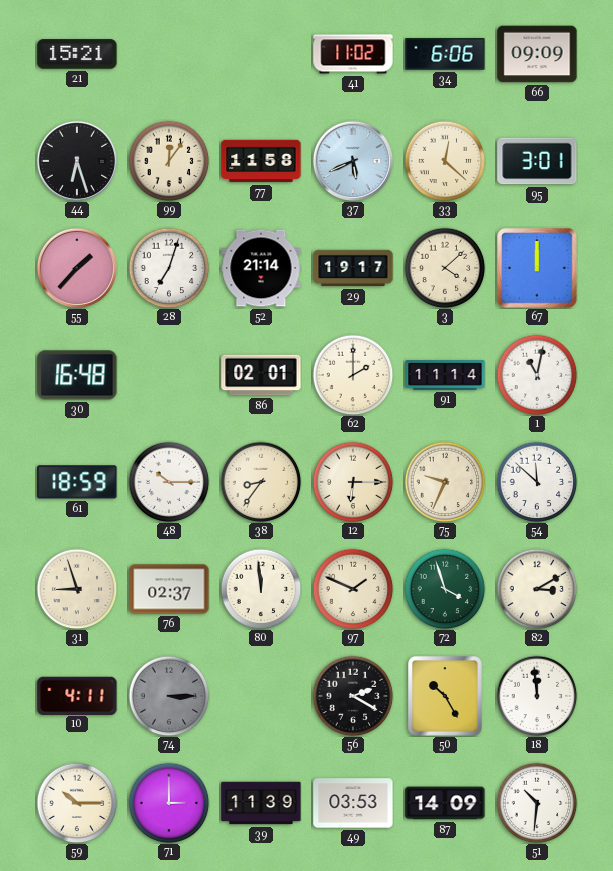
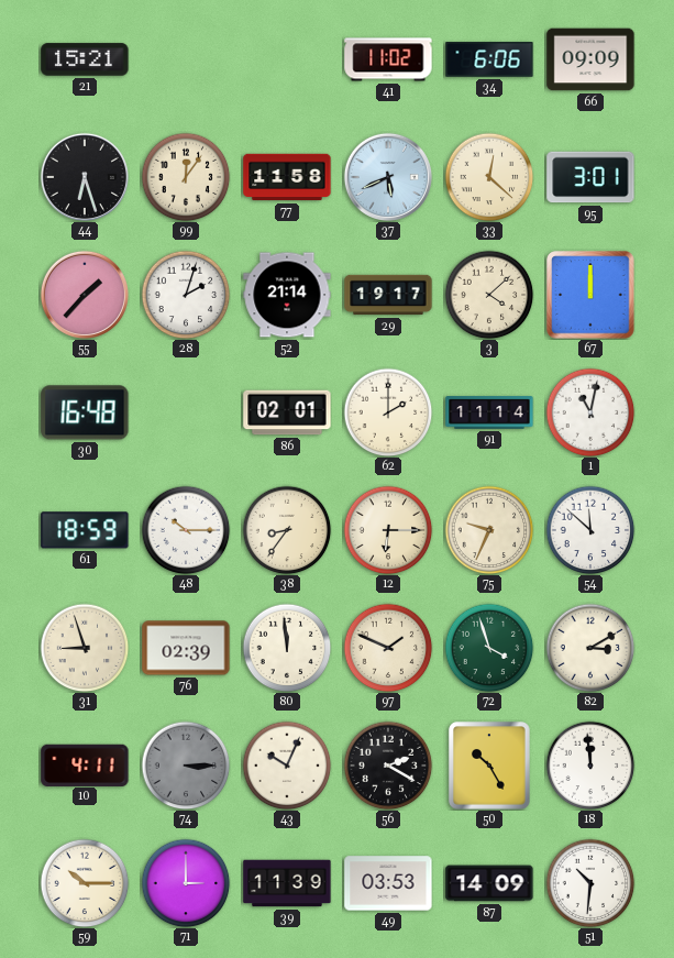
28: 7:03 -> 2:03 (186, 295)
76: 02:37 -> 02:39 (186, 648)
43: none -> 10:04 (287, 766)
